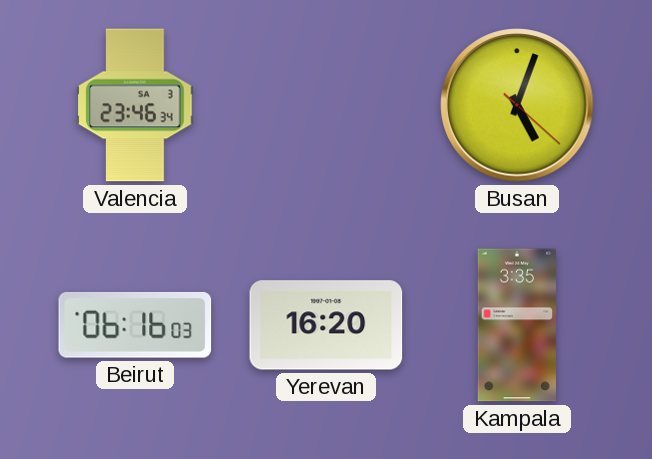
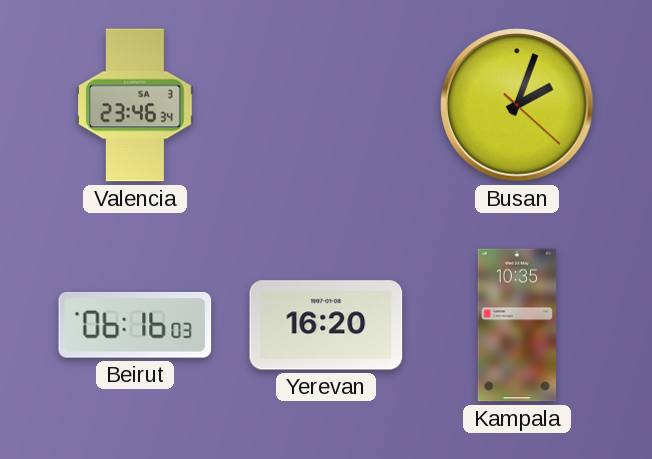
Busan: 5:03 -> 2:03 (517, 105)
Kampala: 3:35 -> 10:35 (516, 325)
